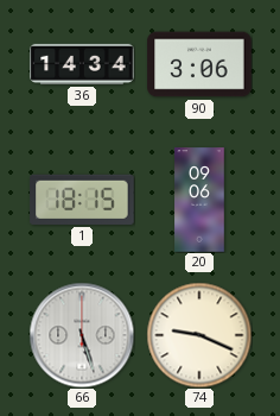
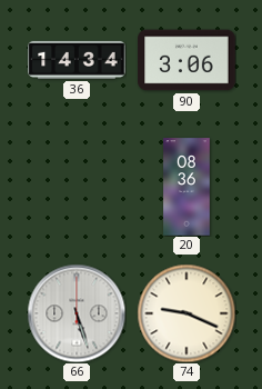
1: 18:15 -> none (82, 200)
20: 09:06 -> 08:36 (187, 187)
